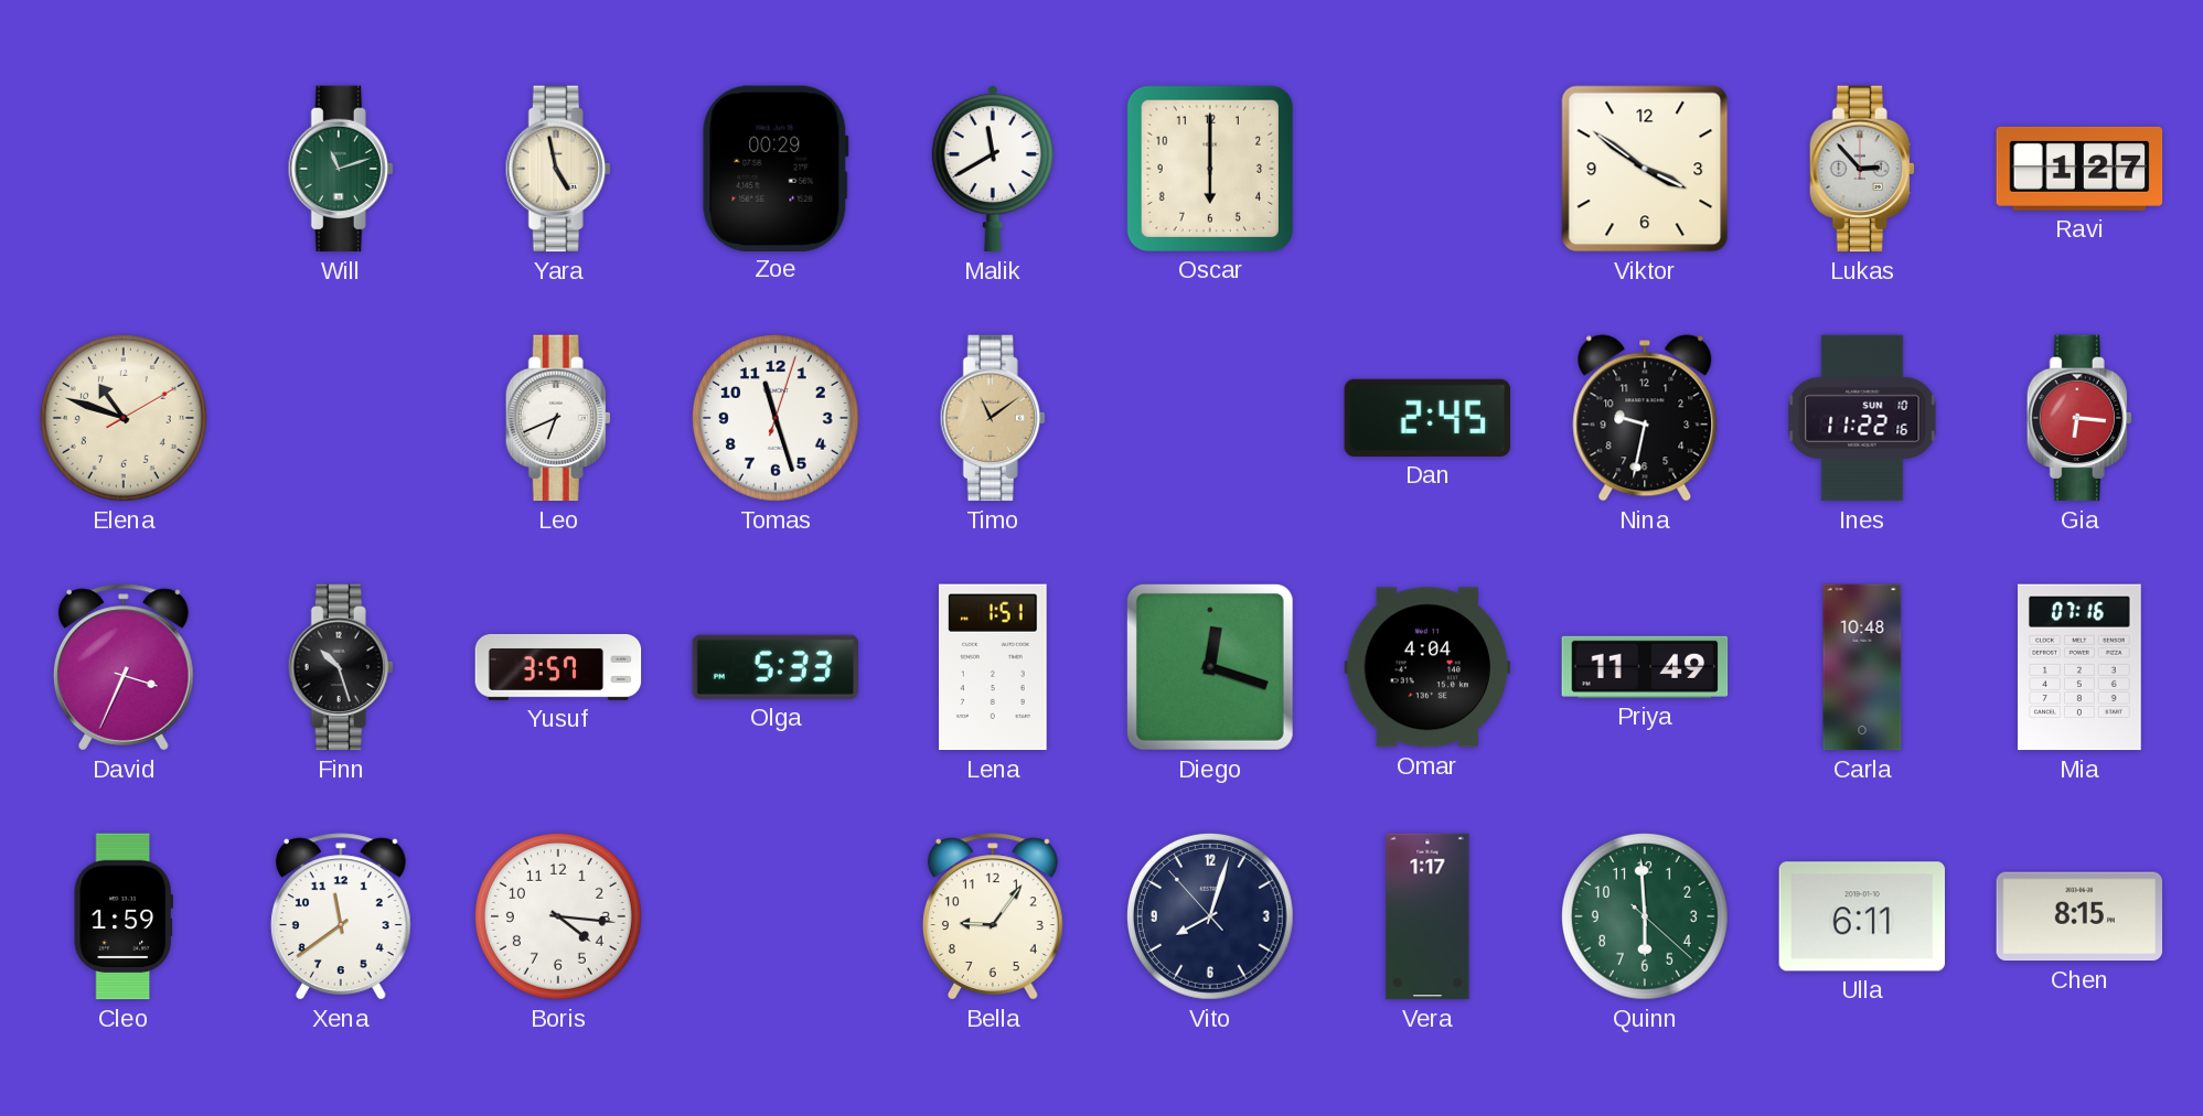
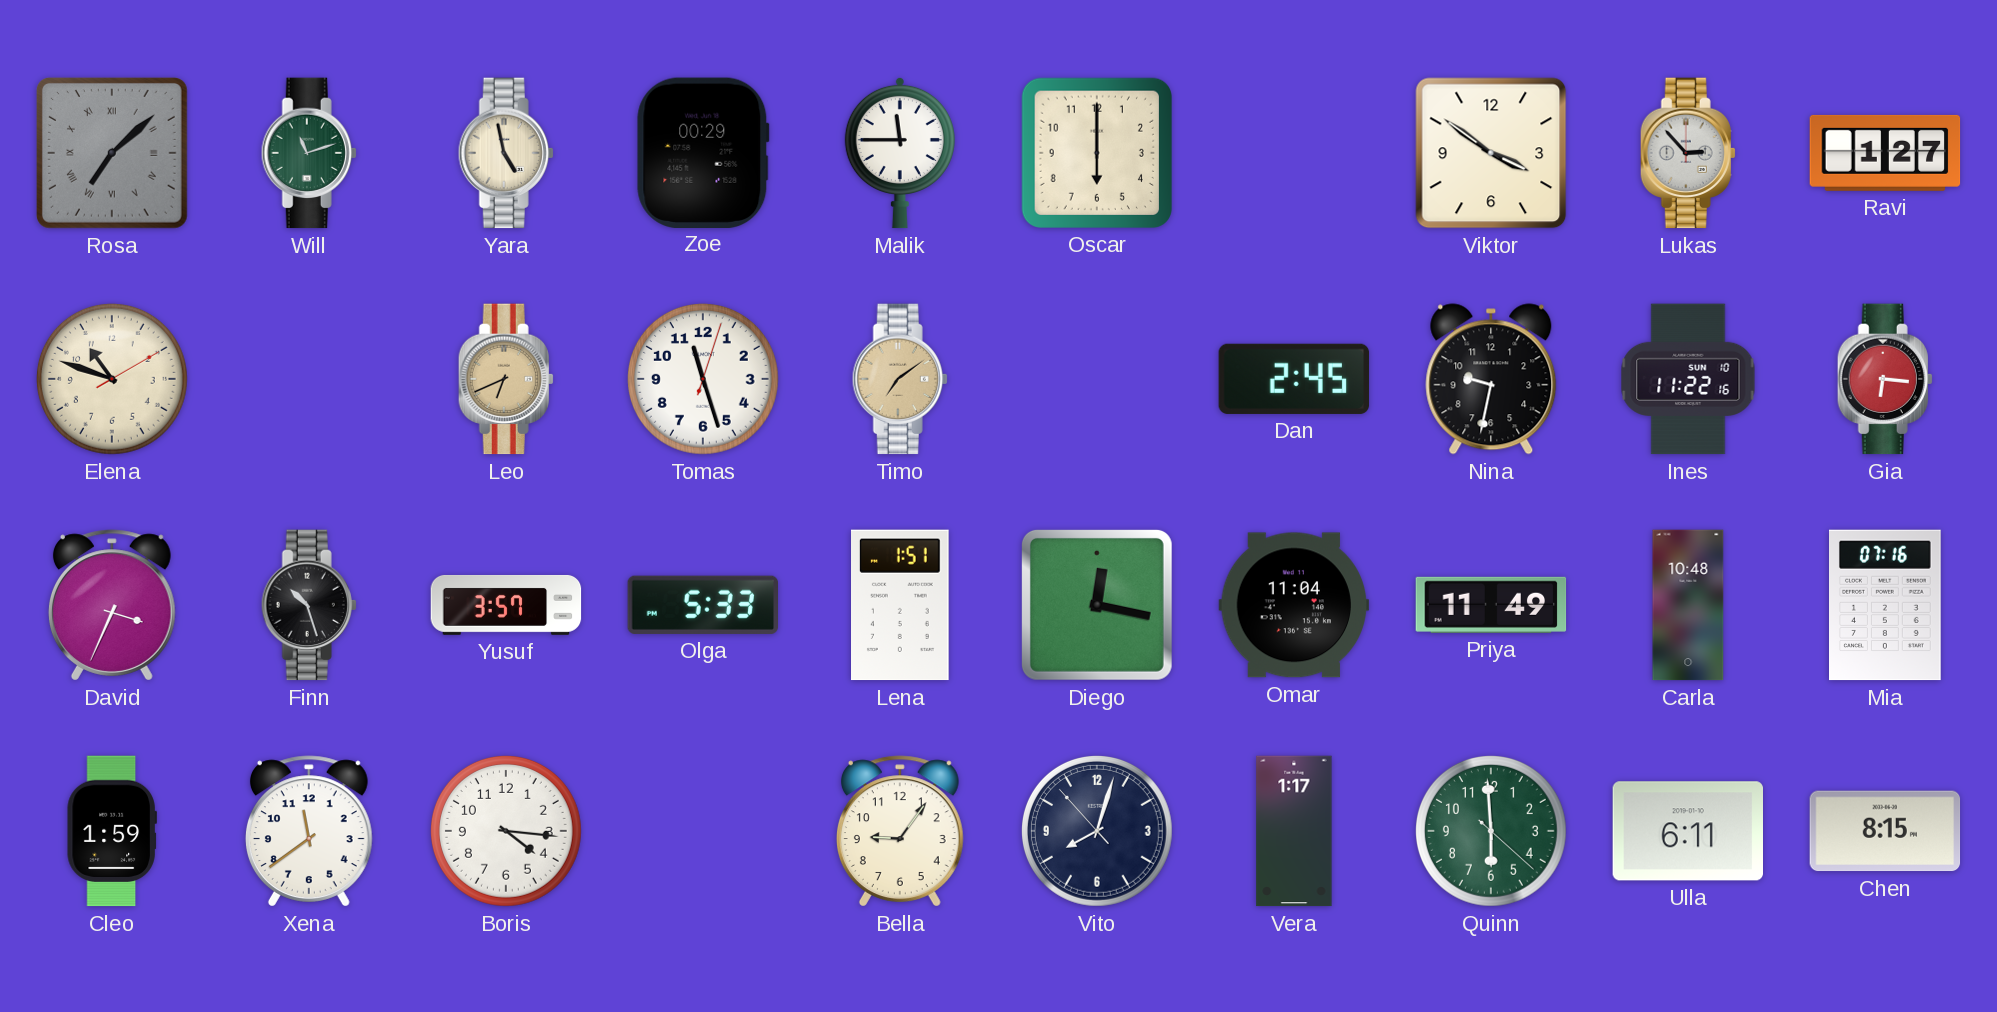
Rosa: none -> 7:08 (112, 153)
Malik: 11:40 -> 11:45 (900, 153)
Leo dial: white -> champagne (506, 379)
Timo: 11:09 -> 7:09 (900, 379)
Diego: 12:18 -> 12:17 (1097, 605)
Omar: 4:04 -> 11:04 (1294, 605)
